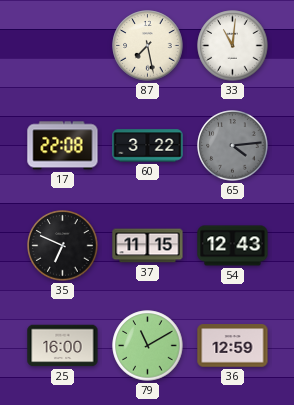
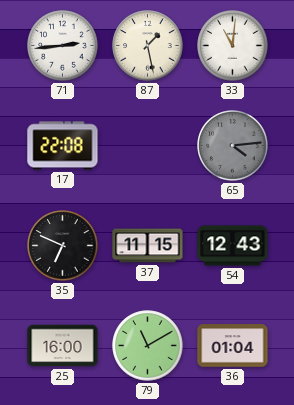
71: none -> 2:44 (63, 46)
87: 7:28 -> 1:28 (148, 46)
60: 3:22 -> none (148, 146)
36: 12:59 -> 01:04 (233, 346)
